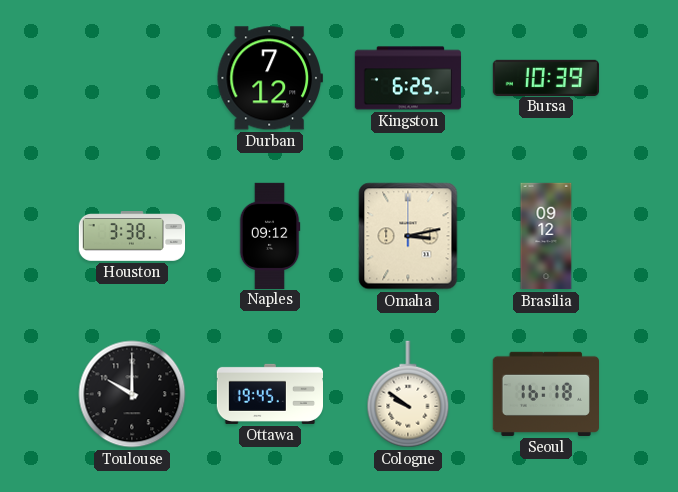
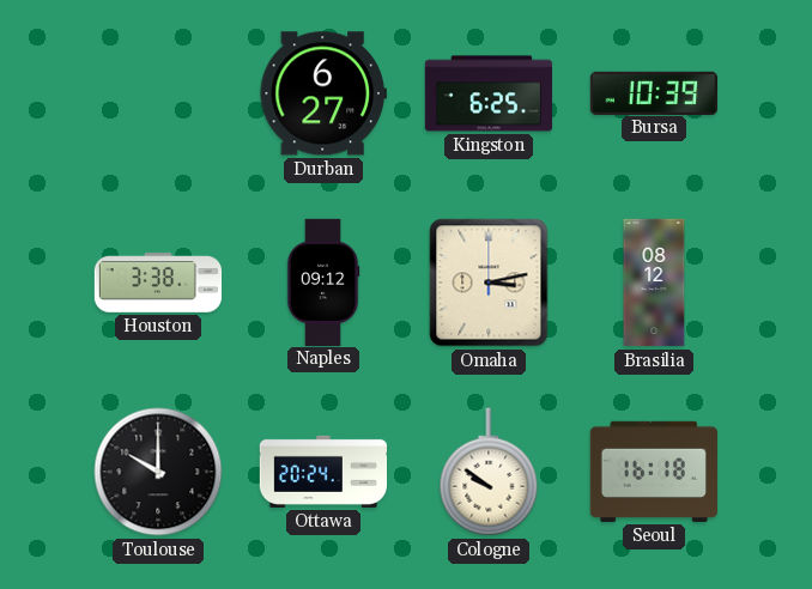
Durban: 7:12 -> 6:27 (323, 93)
Brasilia: 09:12 -> 08:12 (654, 283)
Ottawa: 19:45 -> 20:24 (322, 472)
